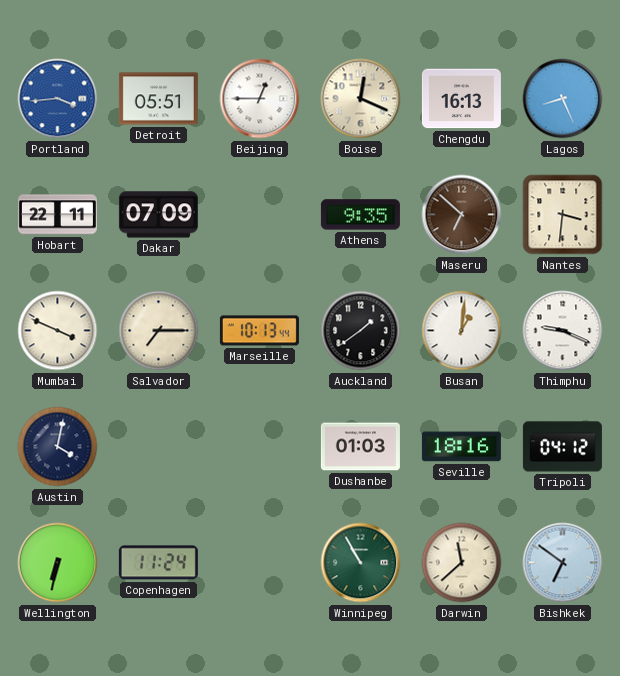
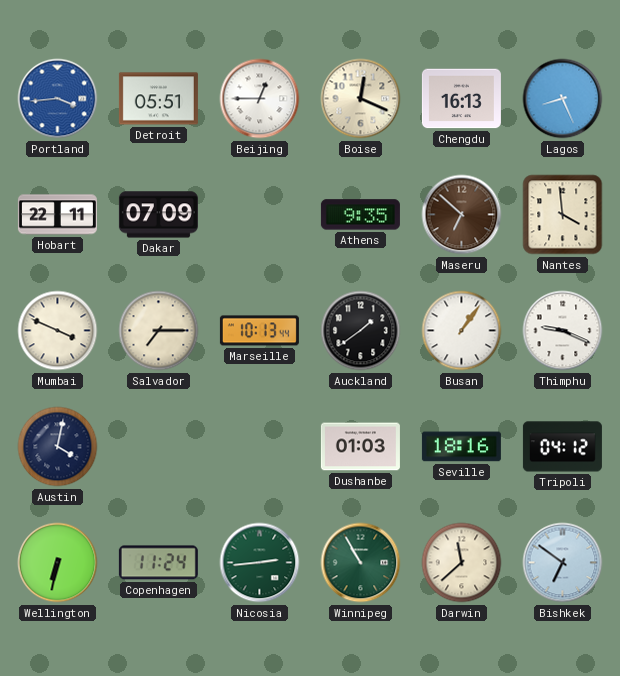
Nantes: 3:31 -> 3:59 (563, 215)
Busan: 1:01 -> 1:06 (462, 331)
Nicosia: none -> 2:44 (260, 563)
